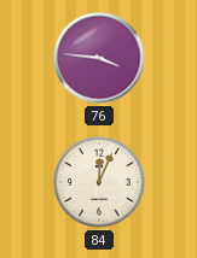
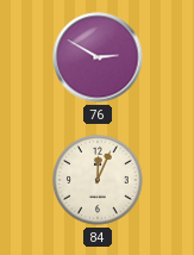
76: 3:46 -> 2:50 (98, 57)
